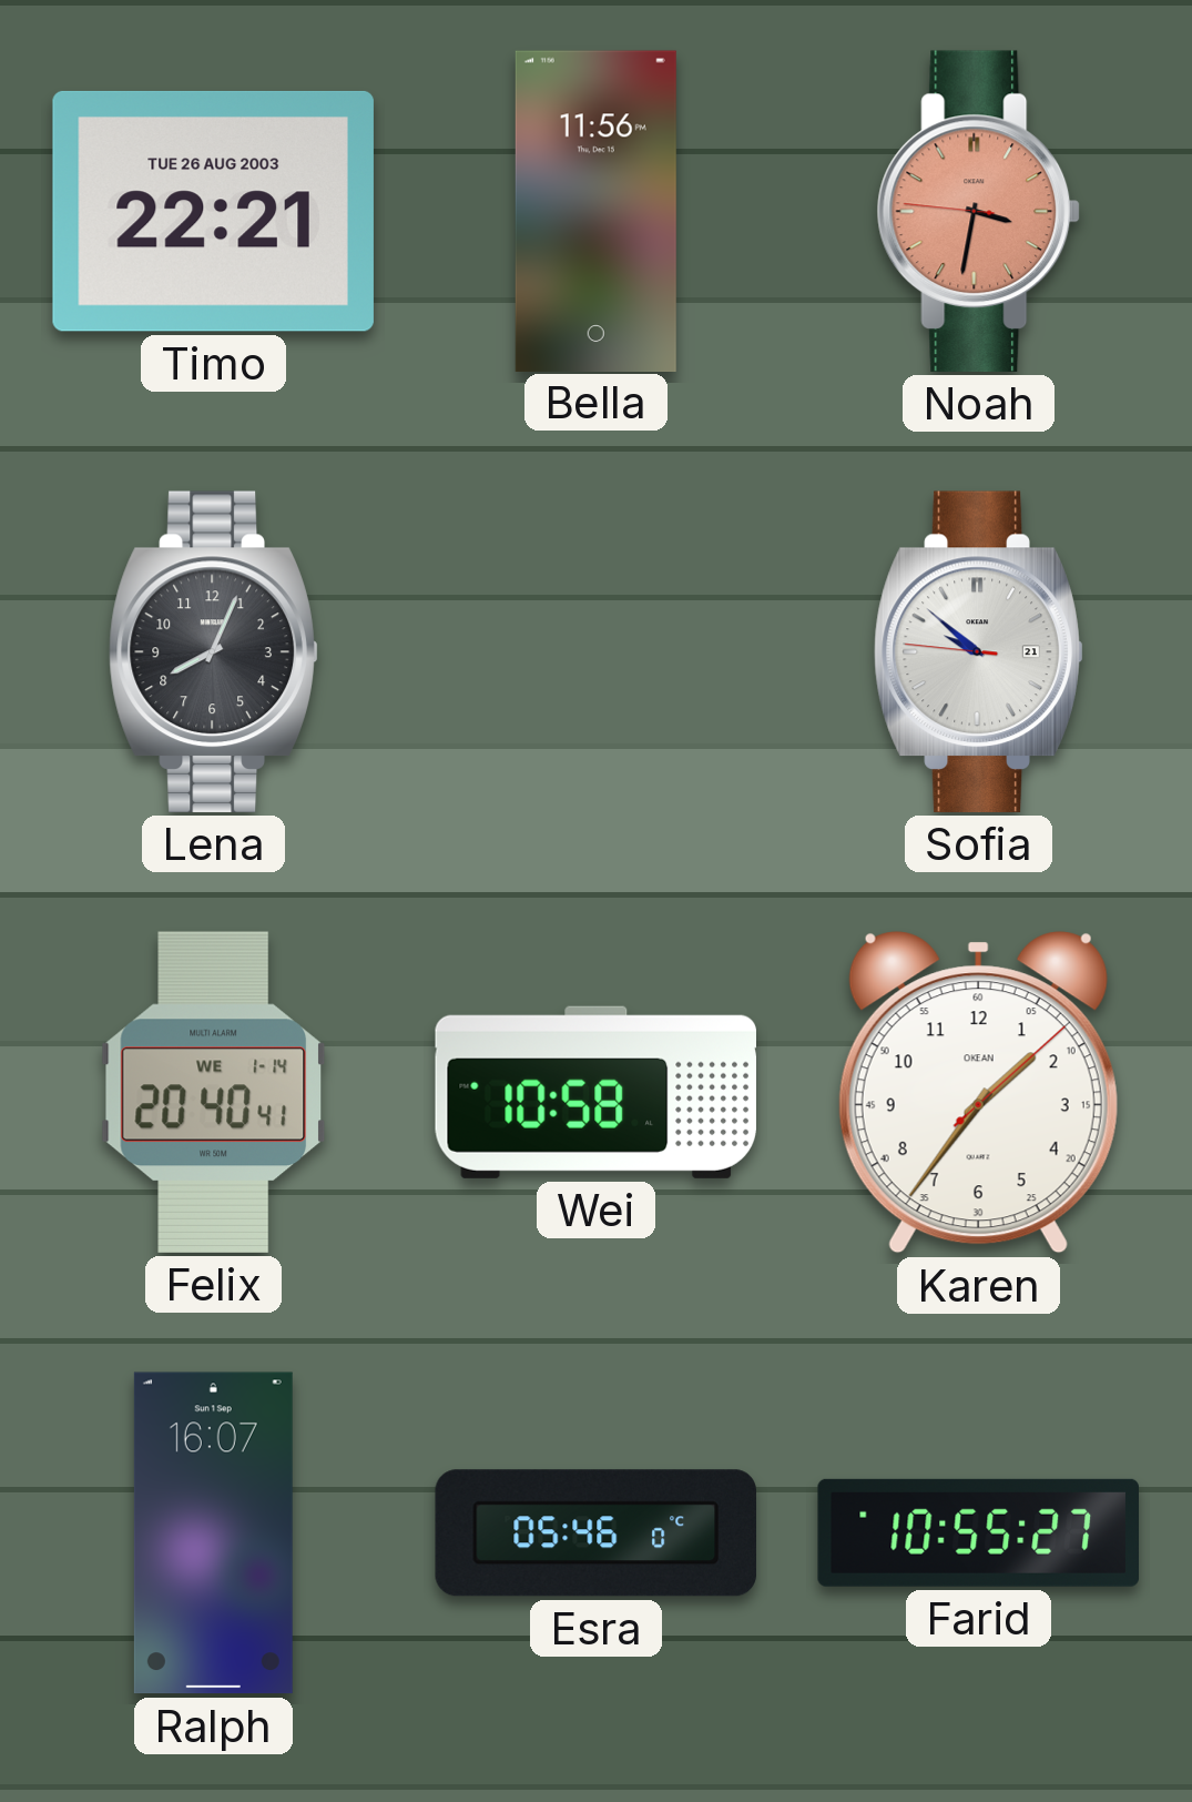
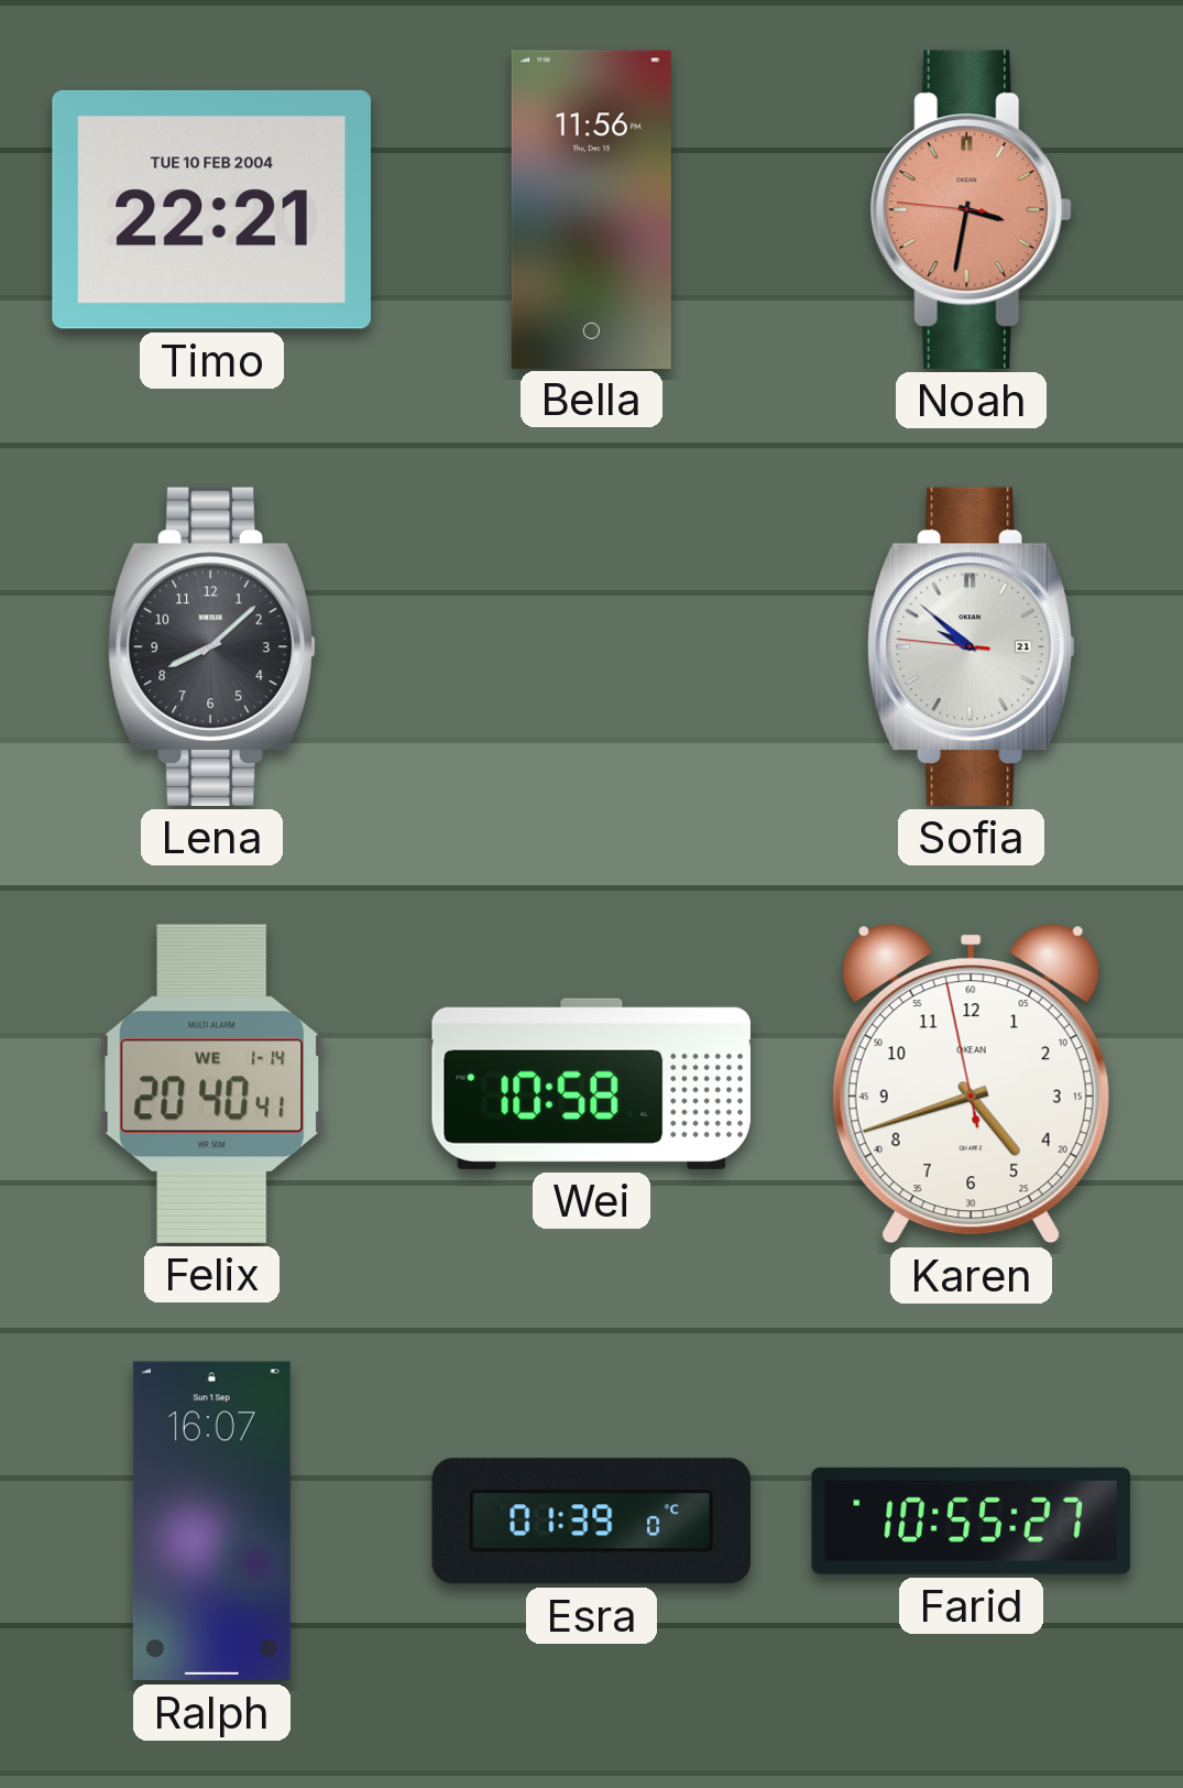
Timo date: TUE 26 AUG 2003 -> TUE 10 FEB 2004 (211, 209)
Lena: 8:04 -> 8:08 (212, 646)
Karen: 1:36 -> 4:41 (971, 1084)
Esra: 05:46 -> 01:39 (591, 1522)
